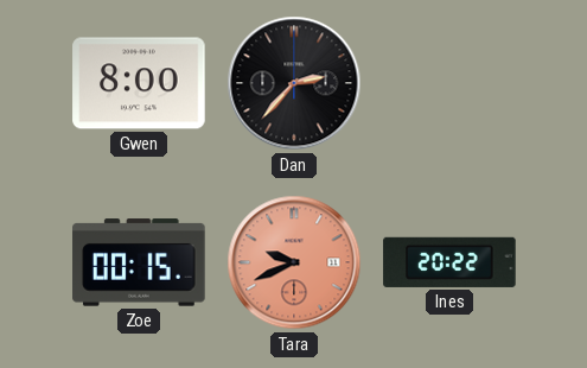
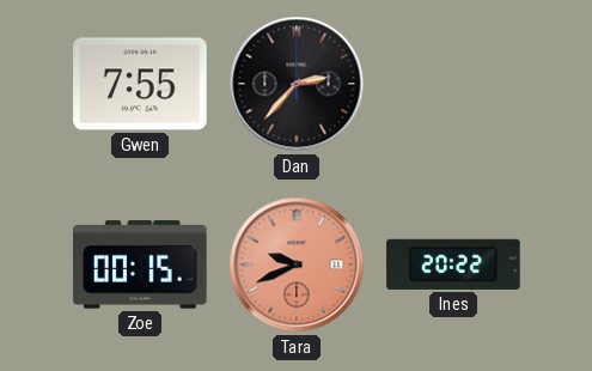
Gwen: 8:00 -> 7:55 (140, 84)
